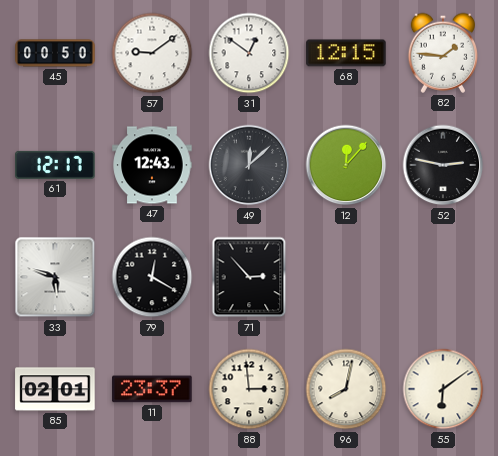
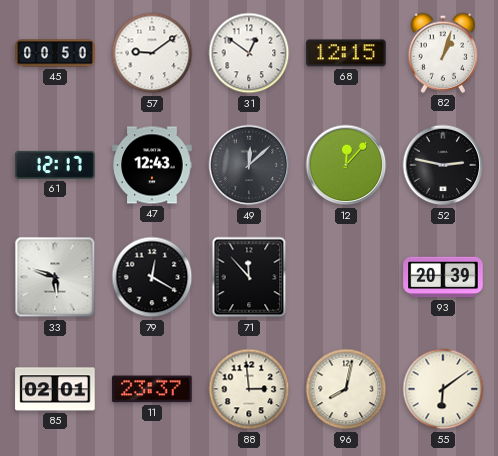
82: 1:46 -> 1:03 (442, 53)
71: 2:53 -> 11:53 (249, 277)
93: none -> 20:39 (443, 277)
